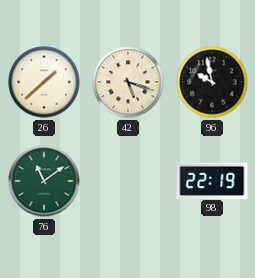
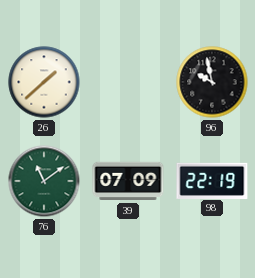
42: 5:18 -> none (128, 82)
39: none -> 07:09 (128, 181)
